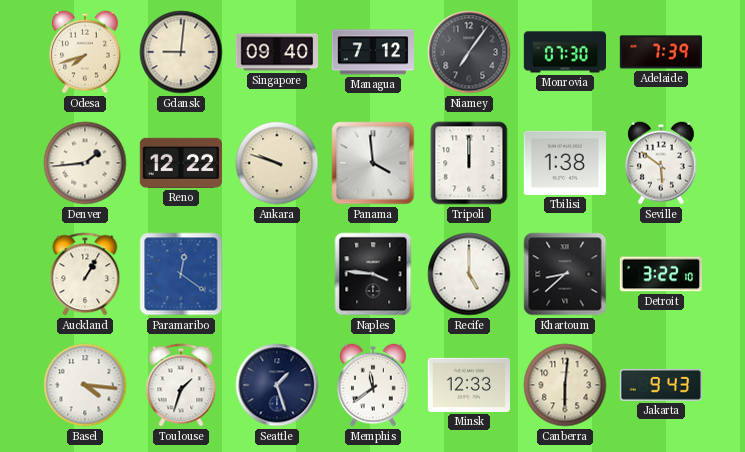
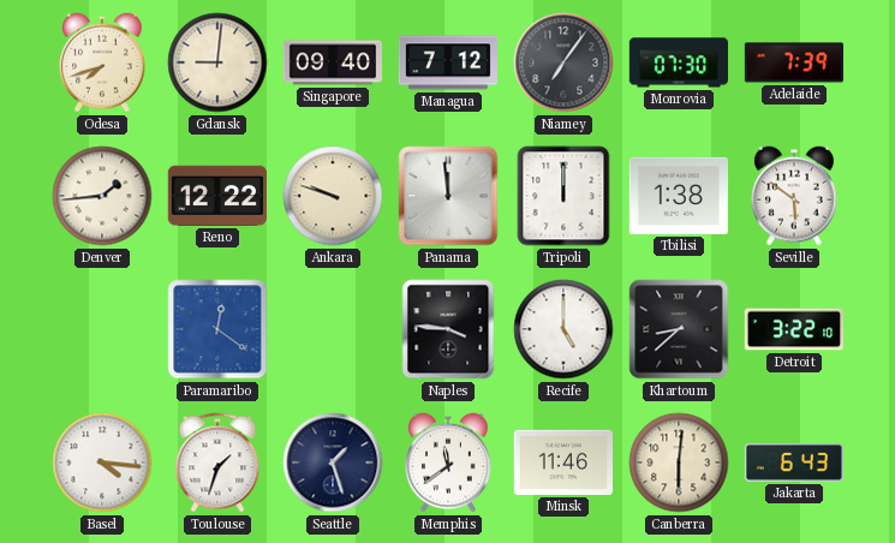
Panama: 3:59 -> 11:59 (448, 196)
Auckland: 1:05 -> none (85, 274)
Minsk: 12:33 -> 11:46 (562, 463)
Jakarta: 9:43 -> 6:43 (794, 463)
